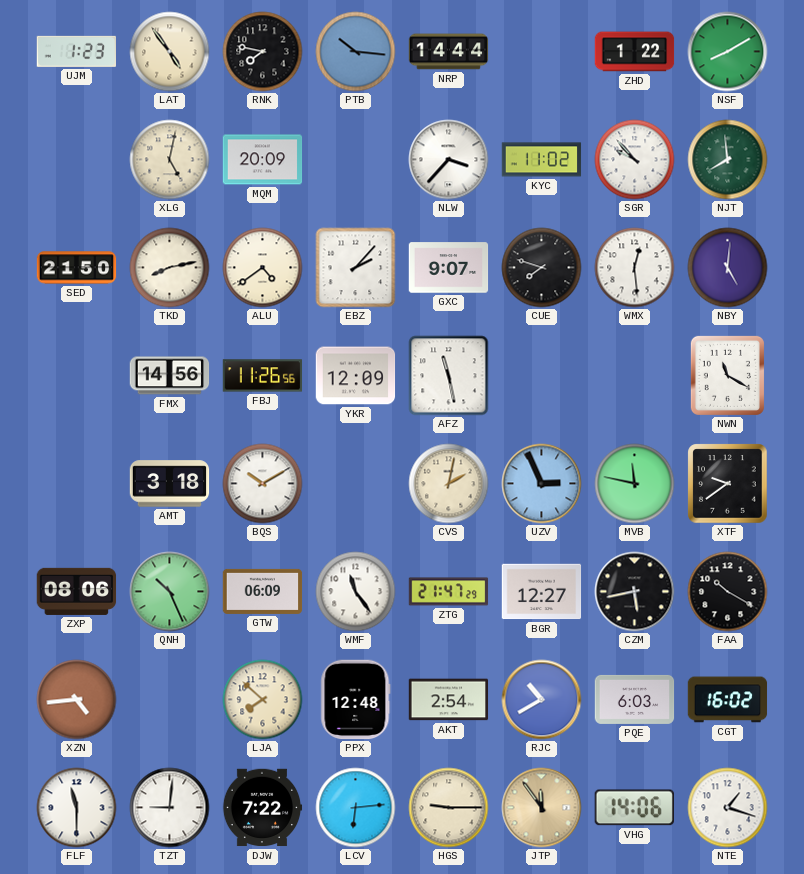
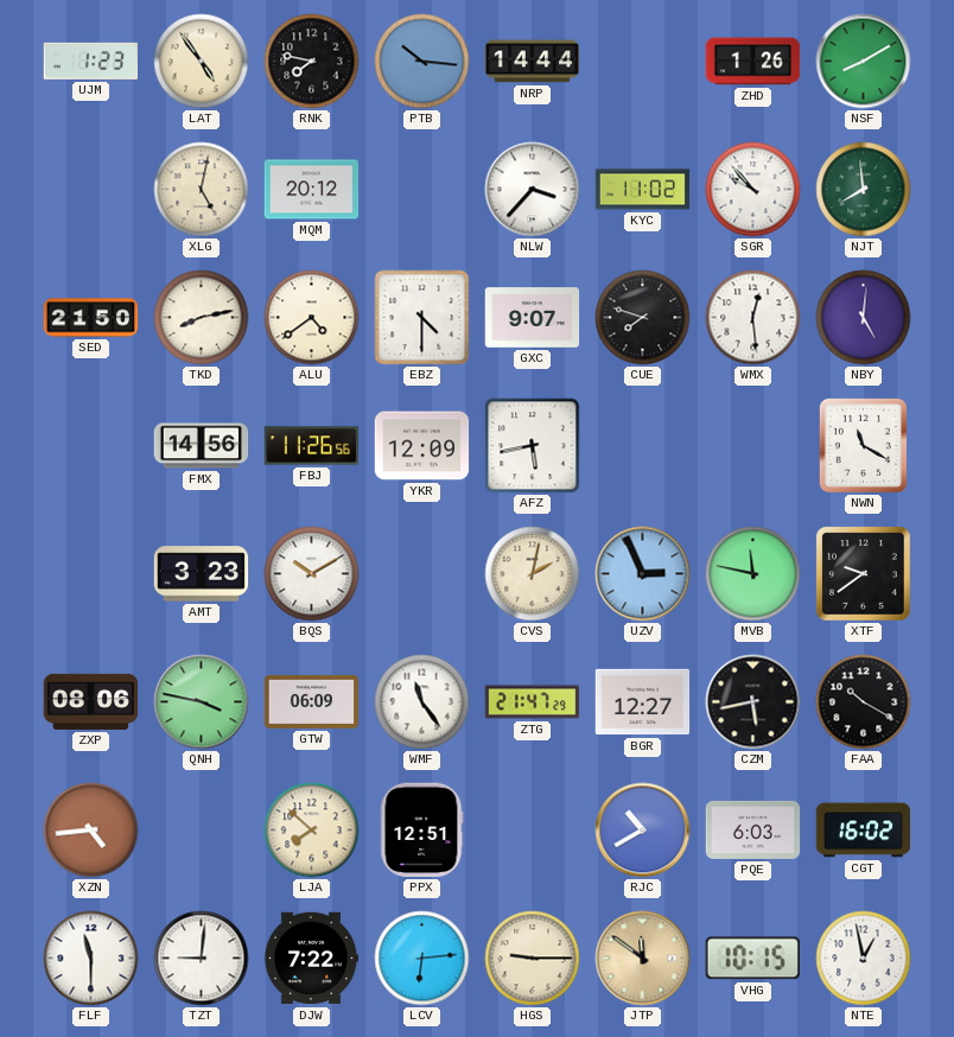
ZHD: 1:22 -> 1:26 (753, 62)
MQM: 20:09 -> 20:12 (312, 190)
EBZ: 2:07 -> 4:30 (422, 318)
AFZ: 11:28 -> 5:43 (533, 446)
AMT: 3:18 -> 3:23 (202, 574)
QNH: 10:26 -> 3:47 (202, 702)
PPX: 12:48 -> 12:51 (422, 831)
AKT: 2:54 -> none (449, 700)
JTP: 11:54 -> 11:51 (643, 959)
VHG: 14:06 -> 10:15 (752, 959)
NTE: 1:18 -> 12:58 (864, 959)
